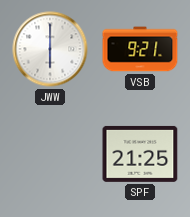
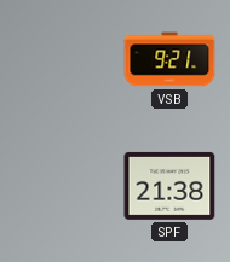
JWW: 6:00 -> none (50, 49)
SPF: 21:25 -> 21:38 (169, 186)
